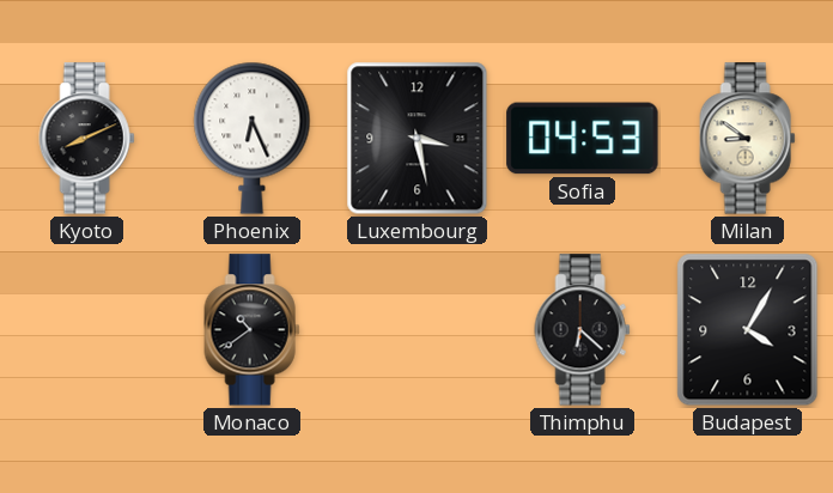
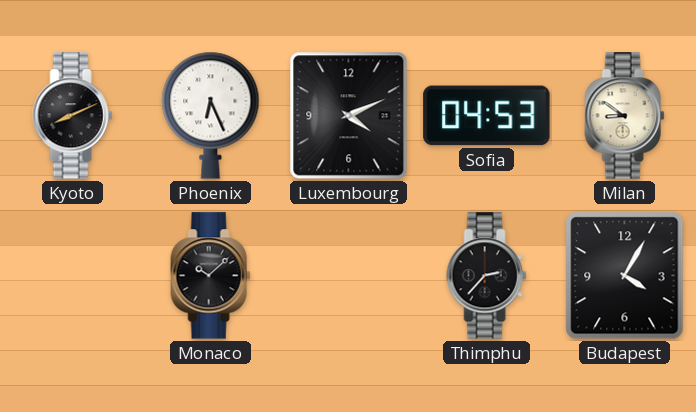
Luxembourg: 3:28 -> 4:11 (349, 116)
Monaco: 10:39 -> 10:08 (211, 276)
Thimphu: 6:22 -> 2:37 (487, 276)
